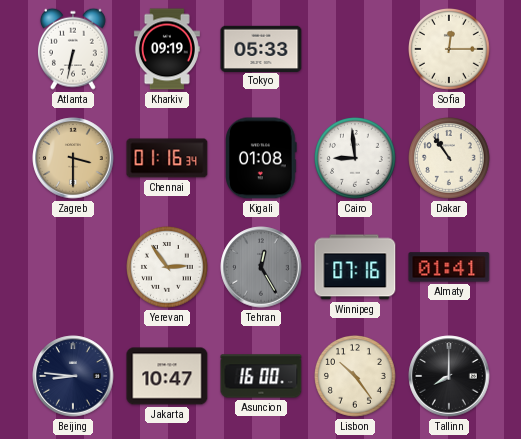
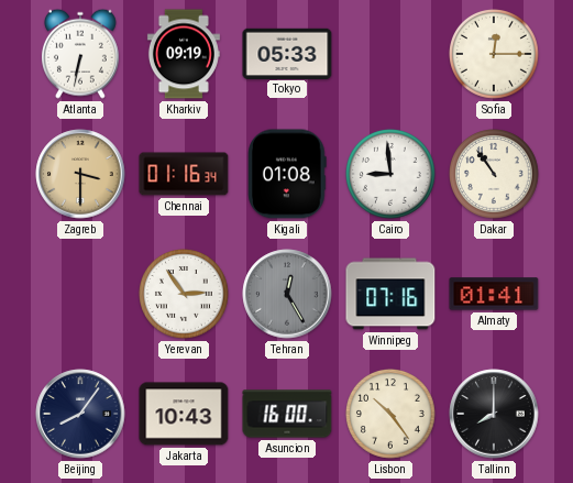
Beijing: 8:46 -> 8:06 (80, 414)
Jakarta: 10:47 -> 10:43 (184, 414)
